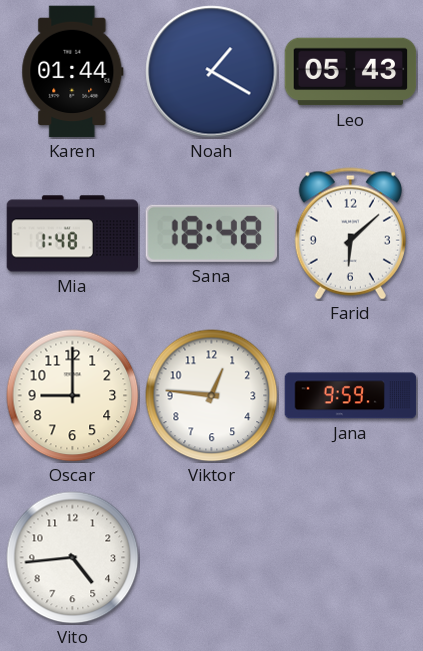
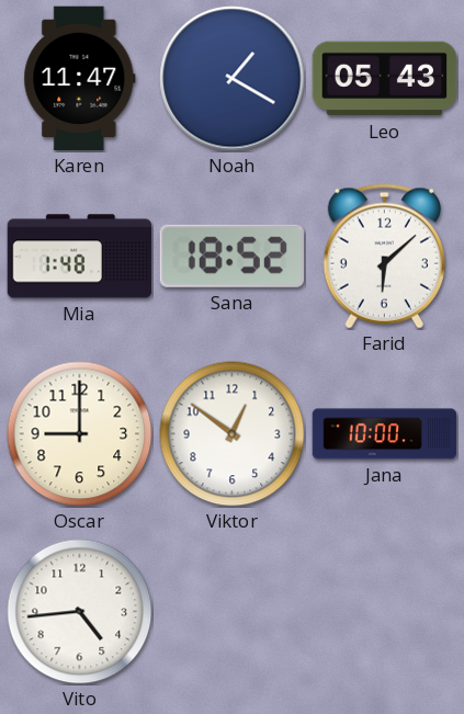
Karen: 01:44 -> 11:47 (80, 79)
Sana: 18:48 -> 18:52 (231, 256)
Viktor: 12:46 -> 12:51 (233, 434)
Jana: 9:59 -> 10:00 (385, 434)
